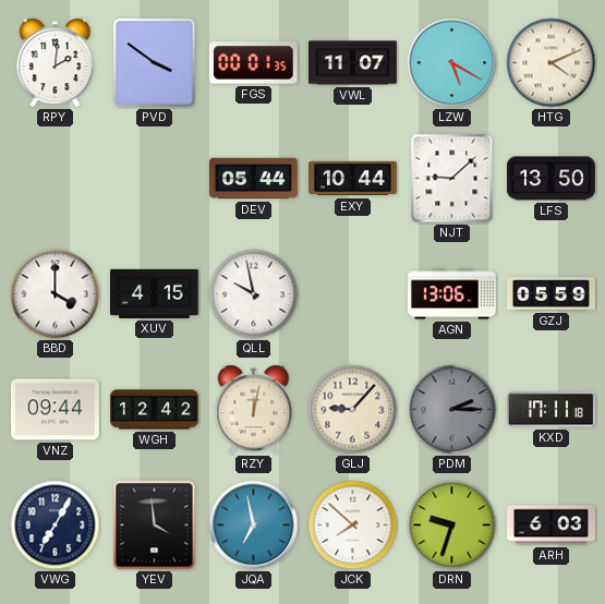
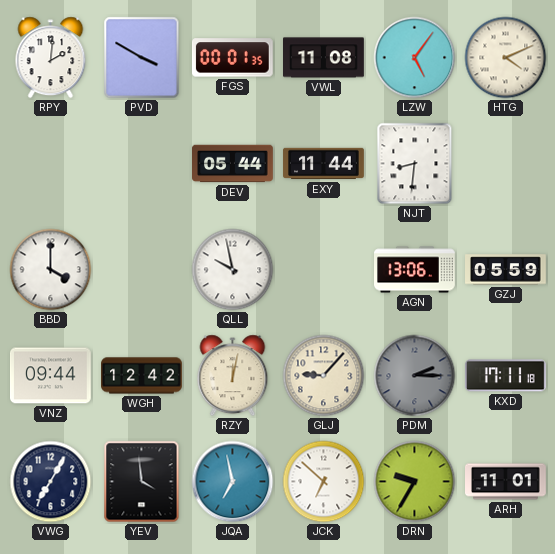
PVD: 3:51 -> 3:50 (142, 58)
VWL: 11:07 -> 11:08 (324, 58)
LZW: 5:20 -> 5:06 (415, 58)
EXY: 10:44 -> 11:44 (324, 164)
NJT: 9:08 -> 8:31 (415, 164)
LFS: 13:50 -> none (552, 179)
XUV: 4:15 -> none (155, 293)
JCK: 7:52 -> 6:52 (324, 482)
DRN: 9:33 -> 9:35 (415, 482)
ARH: 6:03 -> 11:01 (506, 482)
